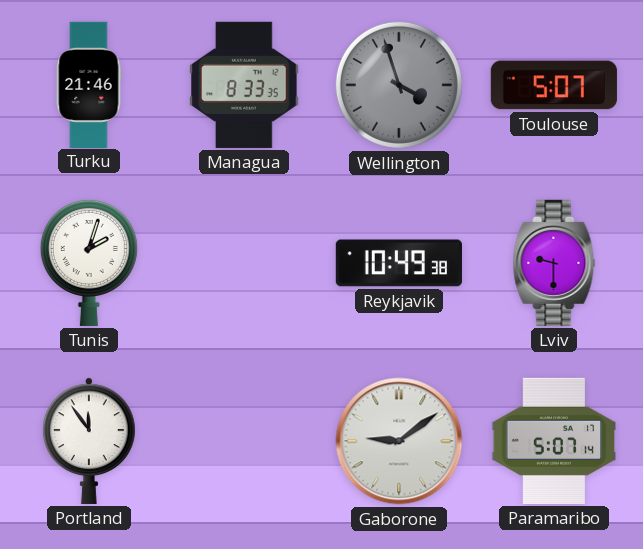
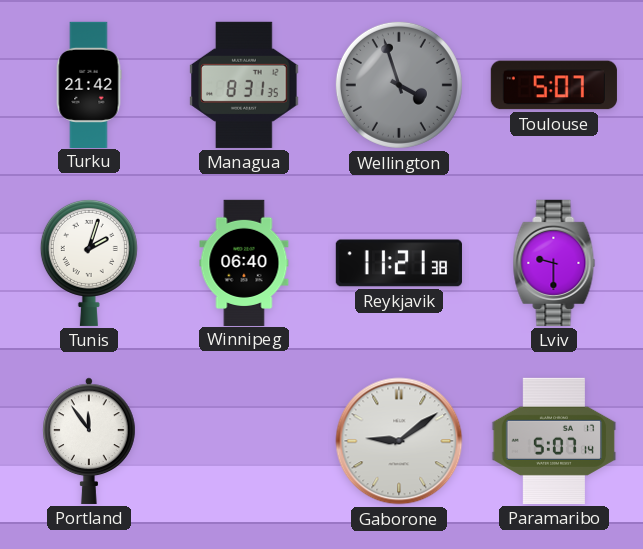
Turku: 21:46 -> 21:42 (89, 84)
Managua: 8:33 -> 8:31 (244, 85)
Winnipeg: none -> 06:40 (244, 262)
Reykjavik: 10:49 -> 11:21 (399, 263)
